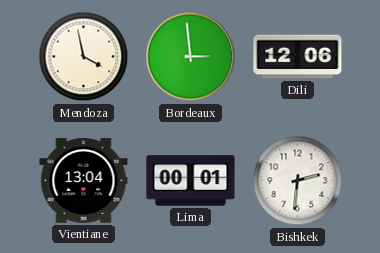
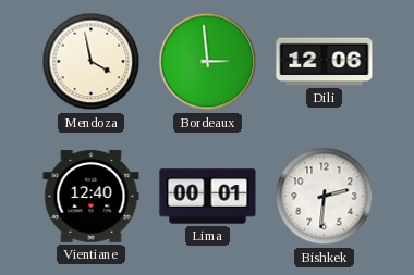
Vientiane: 13:04 -> 12:40 (92, 197)
